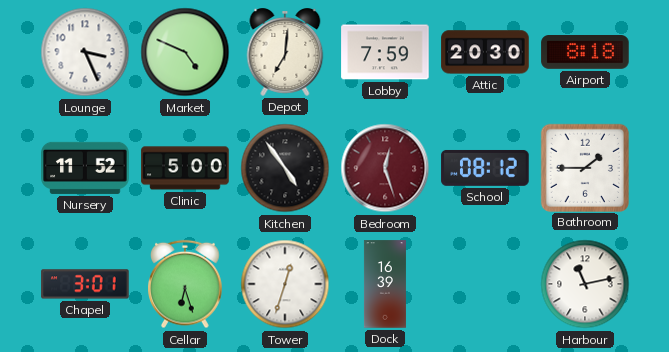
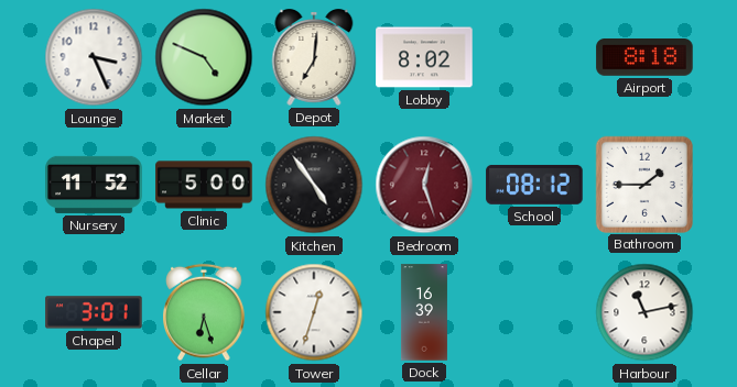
Lobby: 7:59 -> 8:02 (424, 57)
Attic: 20:30 -> none (485, 52)
